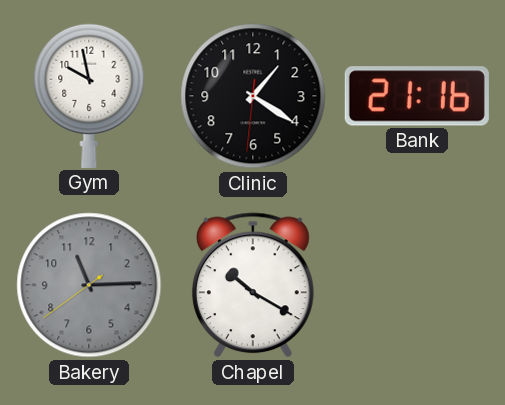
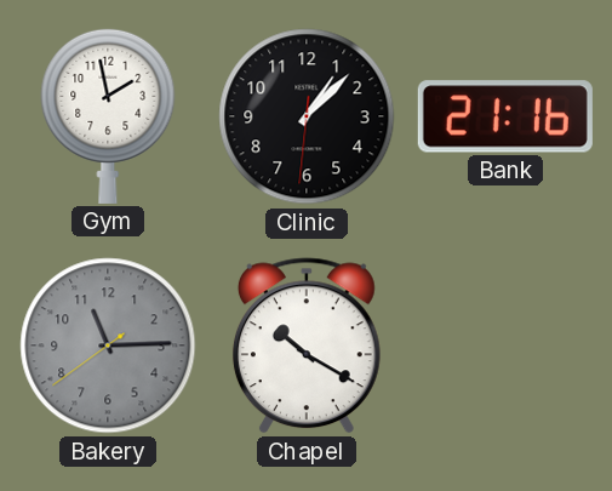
Gym: 9:58 -> 1:58 (108, 115)
Clinic: 1:20 -> 1:07 (307, 116)
